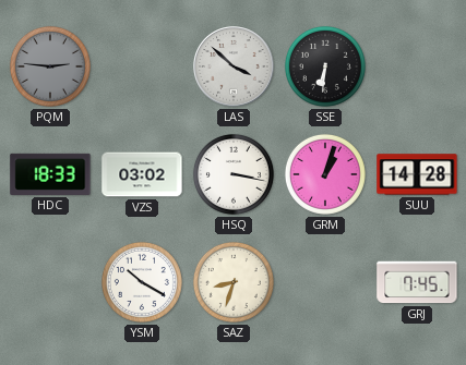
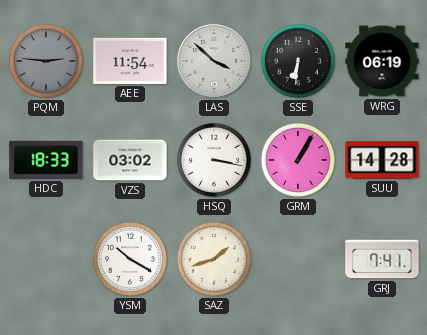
AEE: none -> 11:54 (130, 61)
WRG: none -> 06:19 (382, 61)
GRM: 1:03 -> 1:05 (298, 160)
SAZ: 8:33 -> 1:42 (214, 259)
GRJ: 7:45 -> 7:41 (382, 259)
